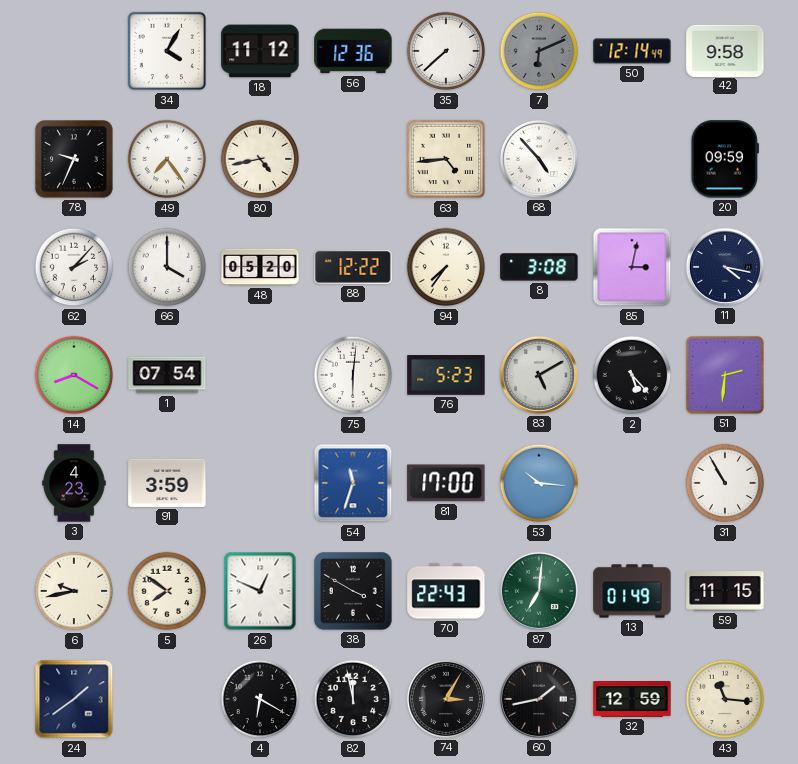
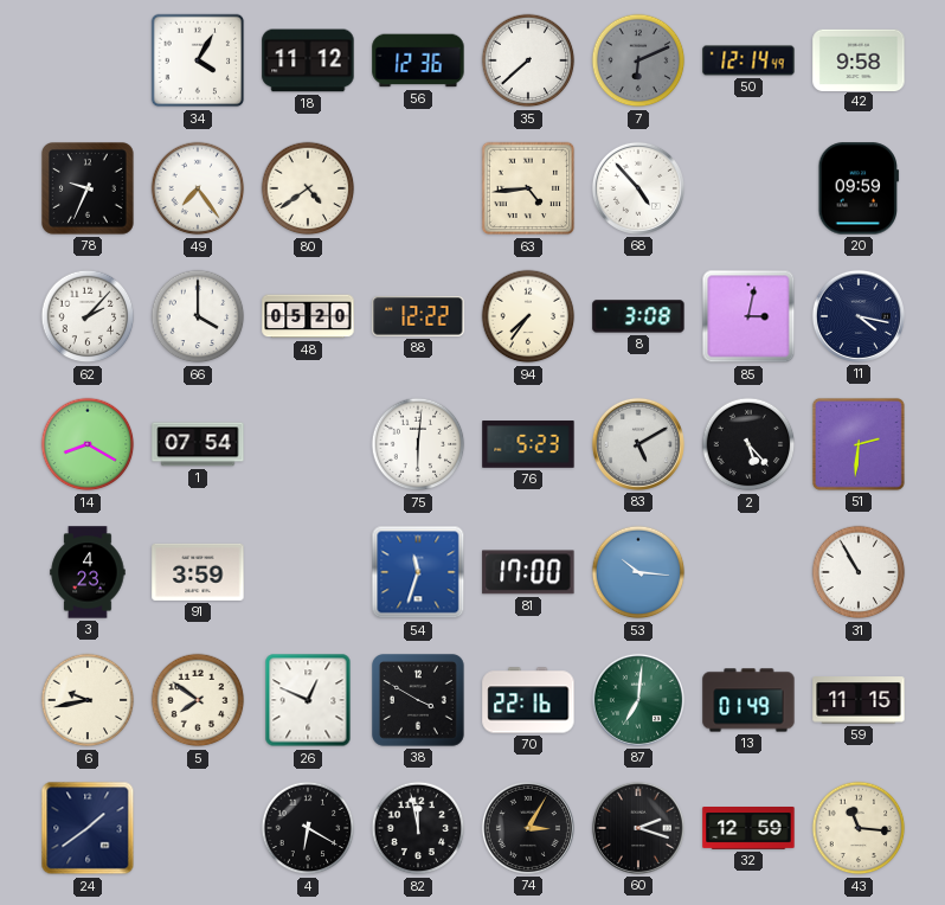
80: 4:43 -> 4:39 (308, 188)
70: 22:43 -> 22:16 (528, 700)
60: 1:43 -> 2:18 (638, 828)
